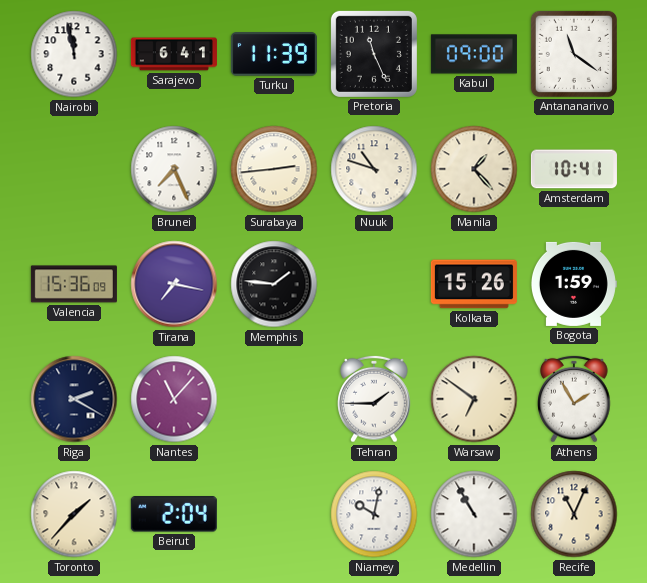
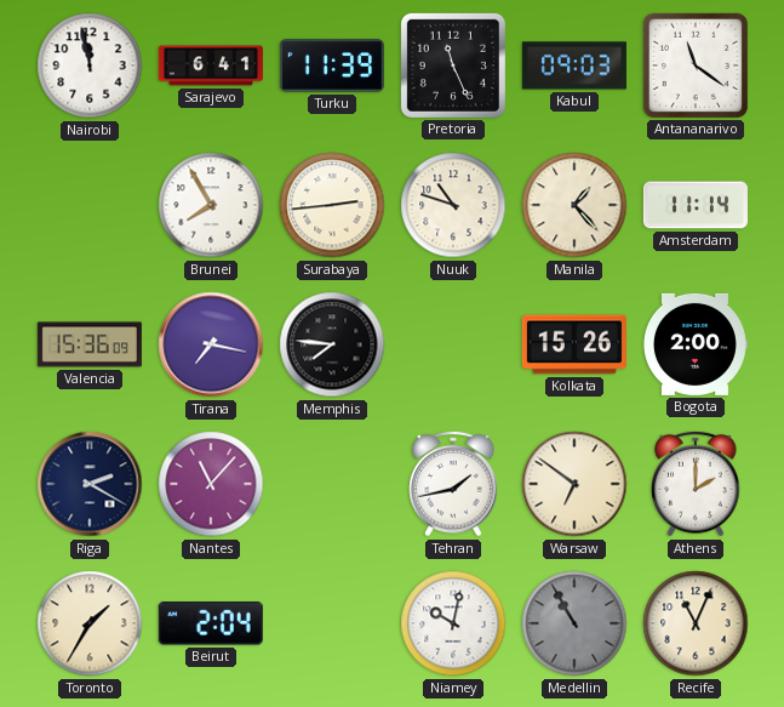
Kabul: 09:00 -> 09:03 (574, 65)
Brunei: 7:26 -> 7:55 (211, 205)
Amsterdam: 10:41 -> 11:14 (696, 205)
Memphis: 1:46 -> 7:46 (332, 344)
Bogota: 1:59 -> 2:00 (694, 344)
Tehran: 1:45 -> 1:43 (453, 484)
Athens: 1:55 -> 2:00 (696, 484)
Toronto: 1:37 -> 1:35 (90, 623)
Medellin dial: white -> grey (574, 623)
